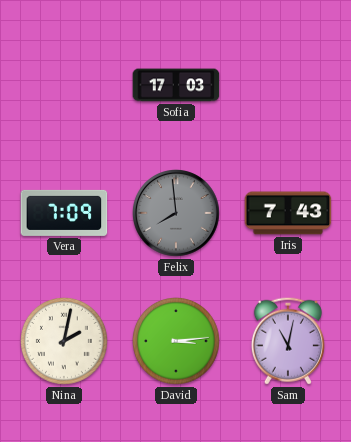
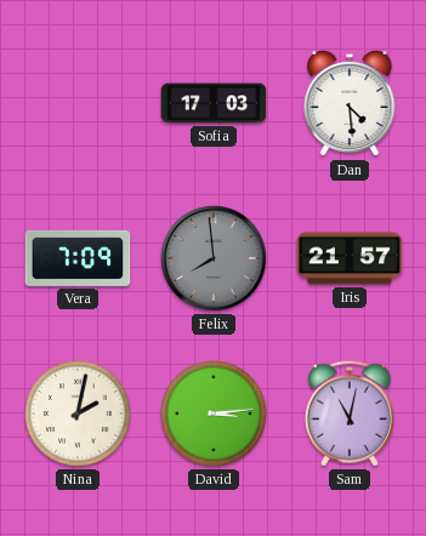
Dan: none -> 4:29 (350, 103)
Iris: 7:43 -> 21:57 (350, 258)
